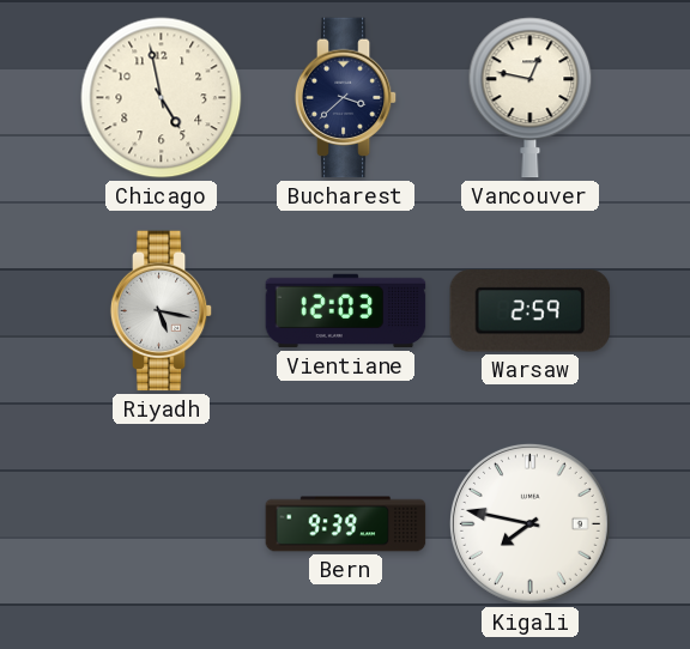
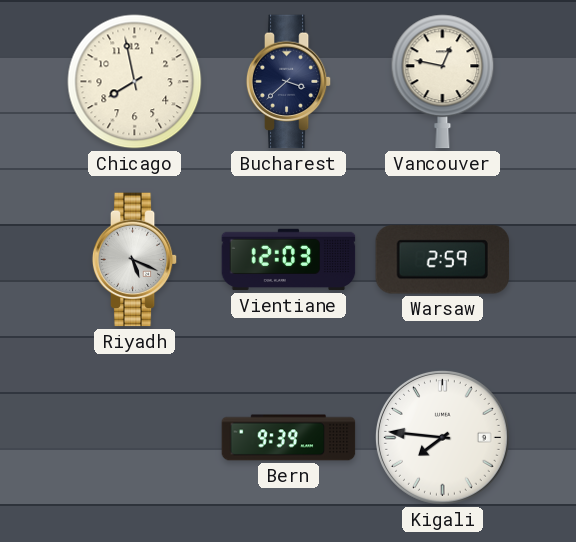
Chicago: 4:58 -> 7:58 (135, 82)
Riyadh: 5:17 -> 5:19 (135, 260)
Kigali: 7:47 -> 7:46 (442, 437)
